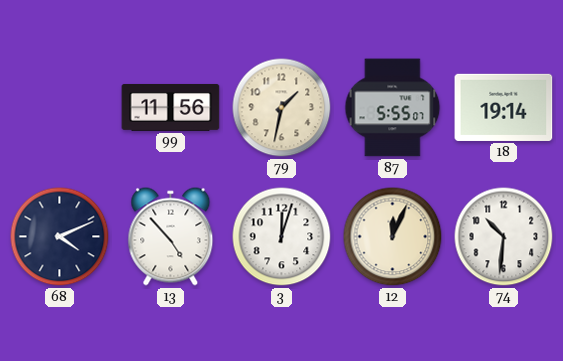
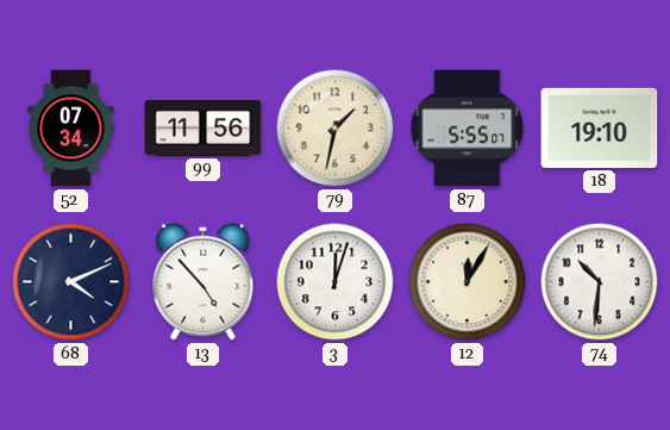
52: none -> 07:34 (71, 129)
18: 19:14 -> 19:10 (600, 127)
12: 12:04 -> 12:05 (468, 282)
